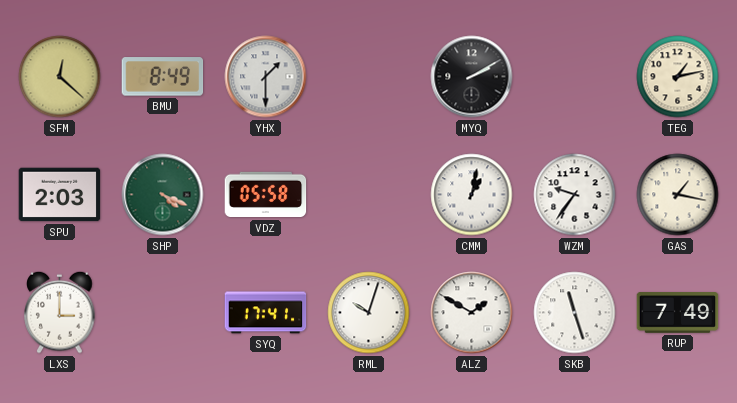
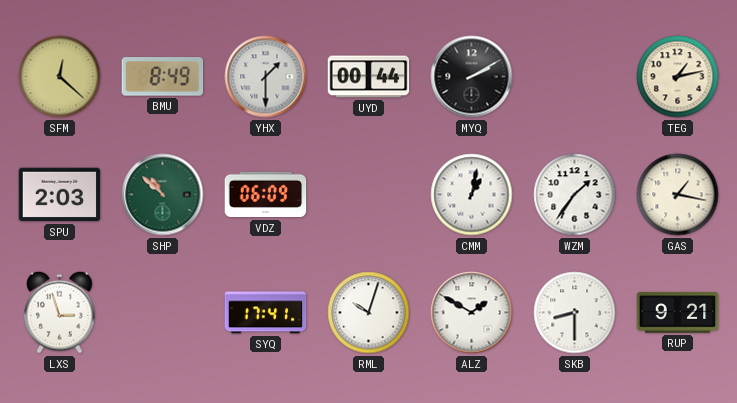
UYD: none -> 00:44 (369, 77)
SHP: 4:19 -> 10:52 (163, 195)
VDZ: 05:58 -> 06:09 (266, 195)
WZM: 9:36 -> 1:36 (575, 195)
LXS: 3:00 -> 2:57 (60, 312)
SKB: 11:27 -> 8:30 (575, 313)
RUP: 7:49 -> 9:21 (678, 313)
